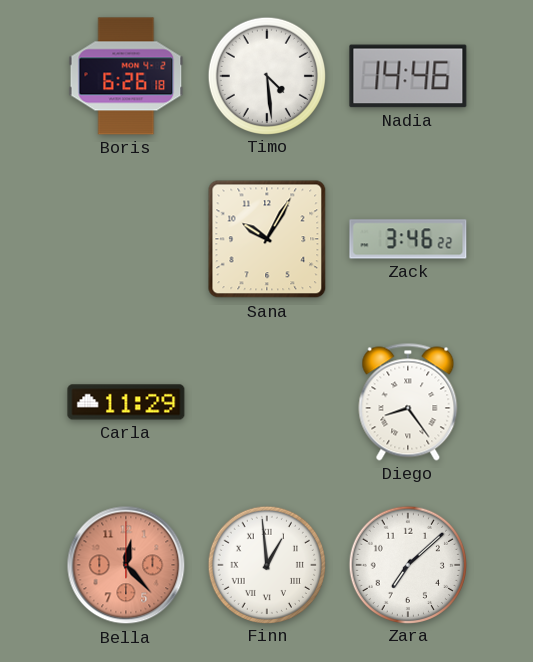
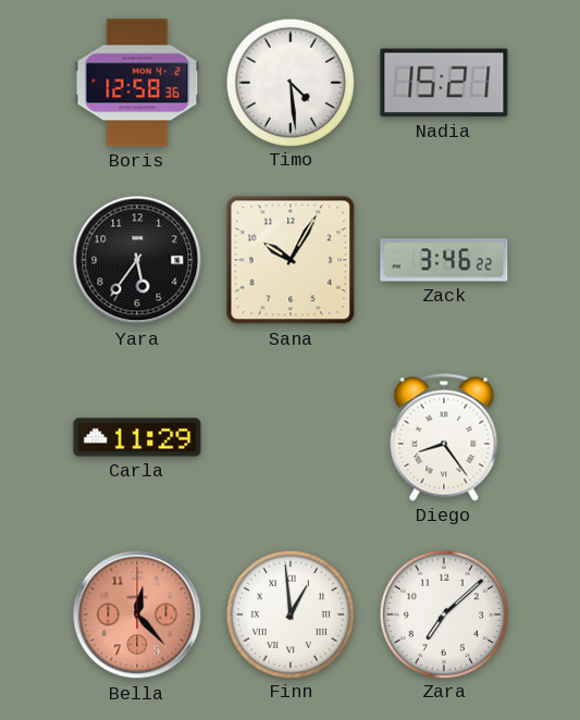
Boris: 6:26 -> 12:58 (137, 83)
Nadia: 14:46 -> 15:21 (444, 83)
Yara: none -> 5:36 (137, 260)
